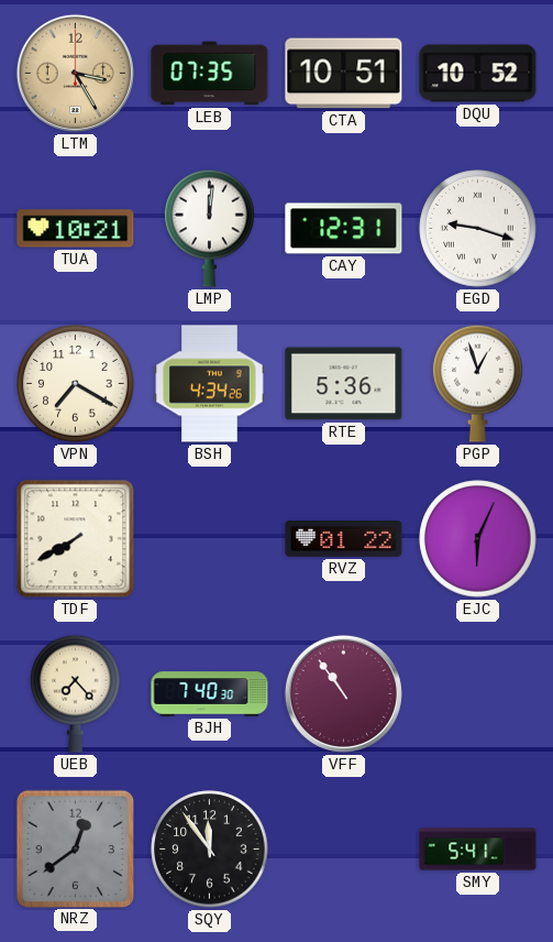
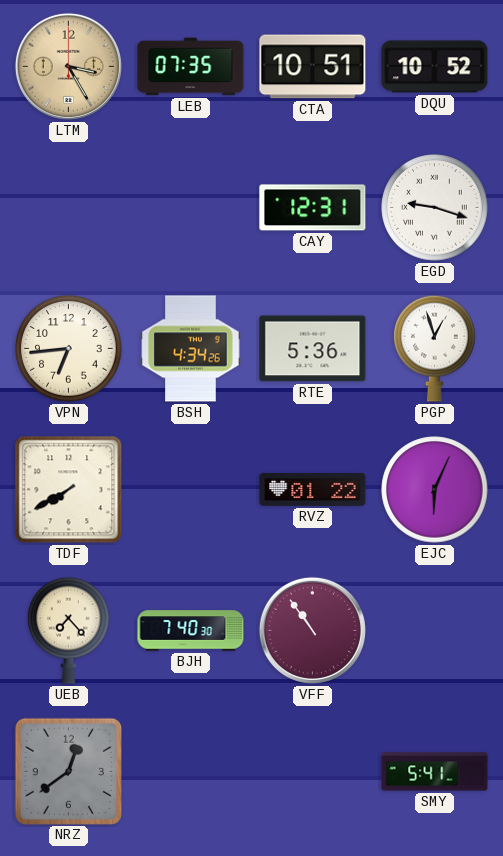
TUA: 10:21 -> none (76, 229)
LMP: 12:01 -> none (210, 228)
VPN: 7:20 -> 6:44 (69, 349)
SQY: 11:54 -> none (210, 850)
